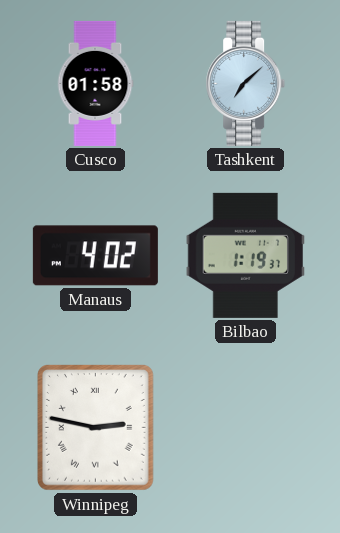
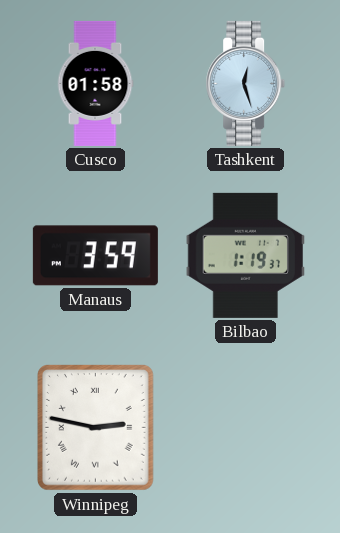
Tashkent: 7:08 -> 12:27 (246, 83)
Manaus: 4:02 -> 3:59 (95, 256)
